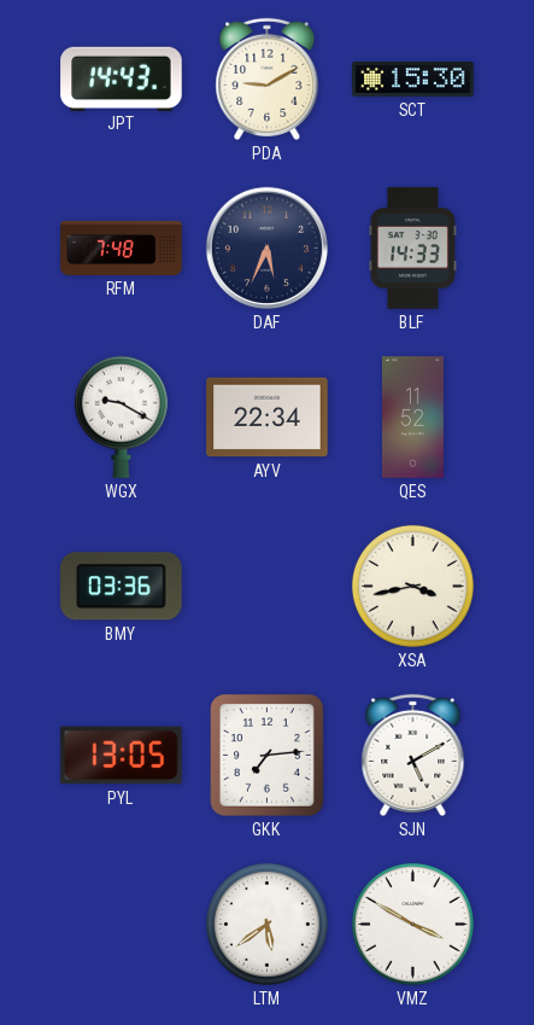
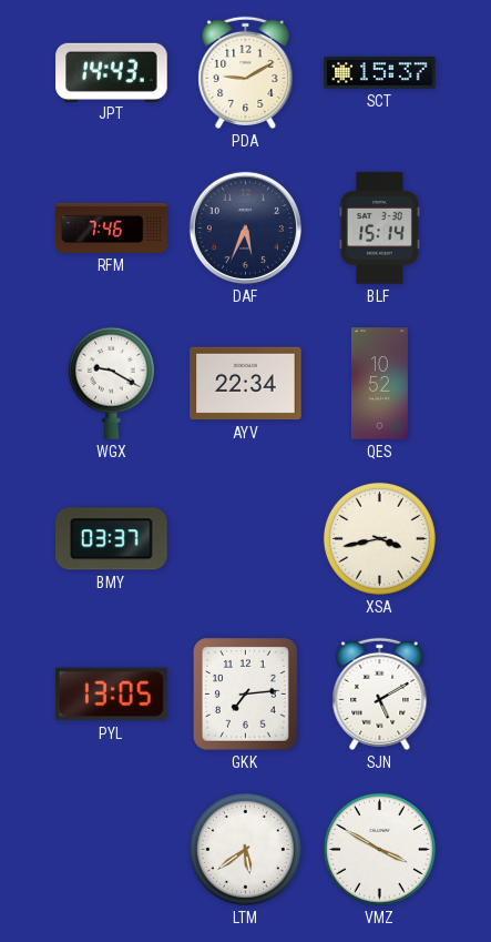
SCT: 15:30 -> 15:37 (380, 73)
RFM: 7:48 -> 7:46 (112, 227)
BLF: 14:33 -> 15:14 (379, 229)
QES: 11:52 -> 10:52 (379, 384)
BMY: 03:36 -> 03:37 (112, 539)
